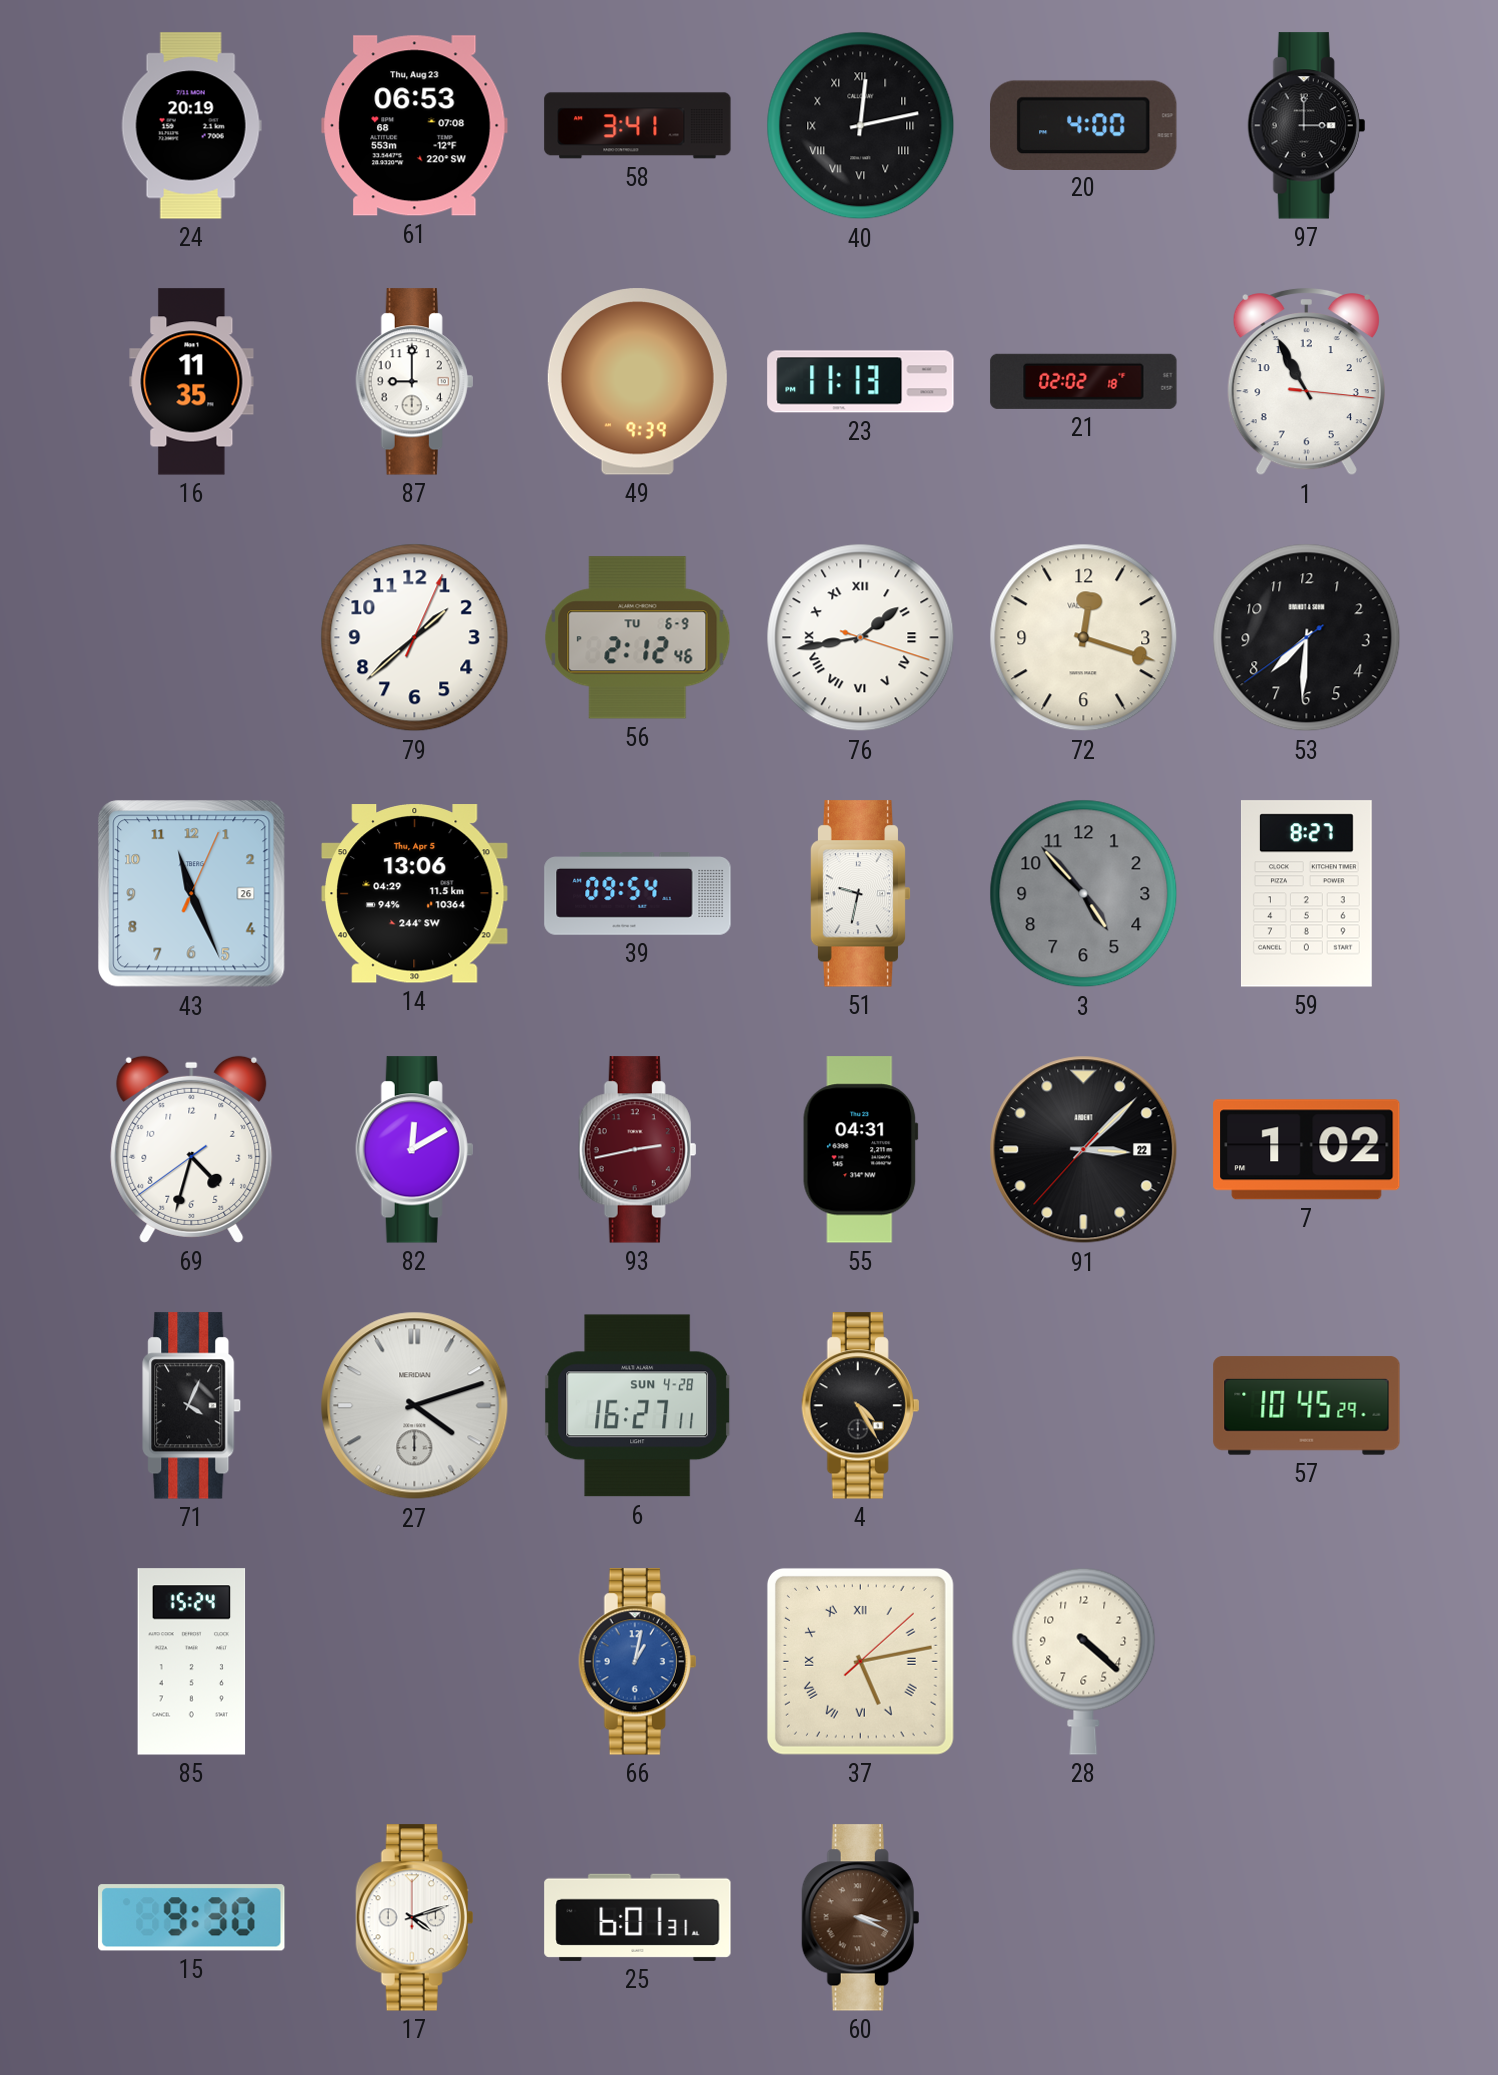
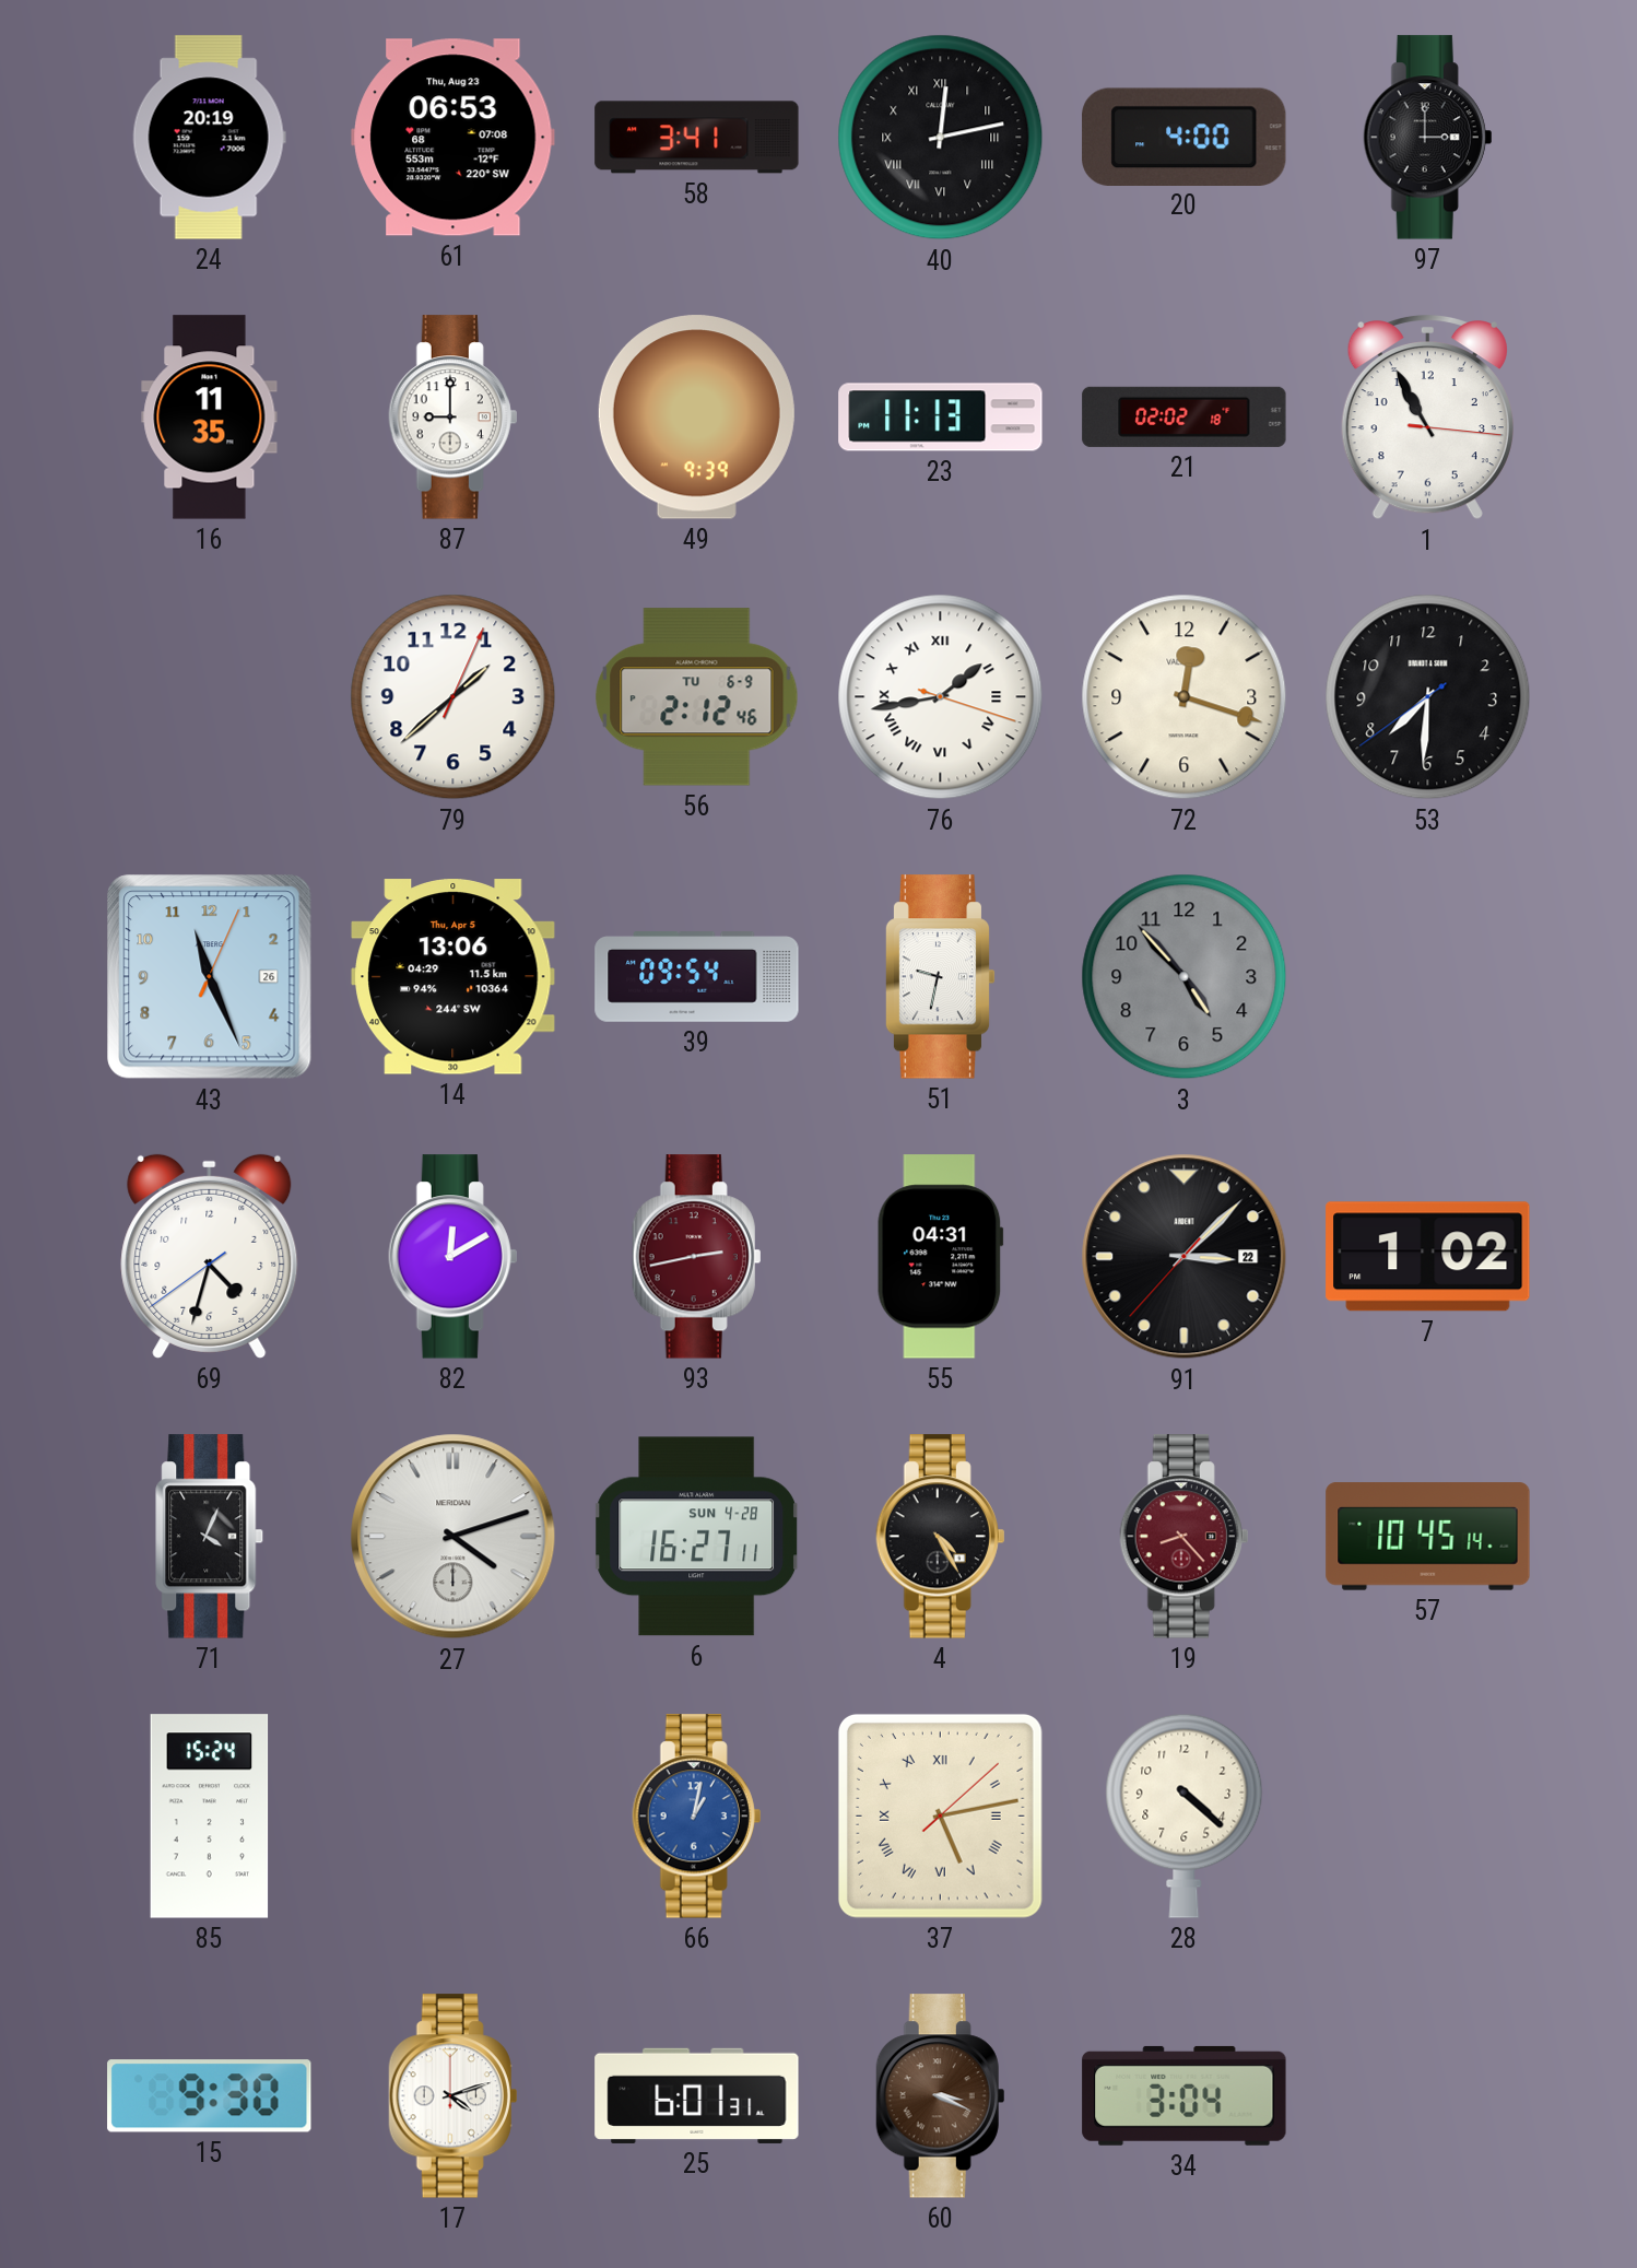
59: 8:27 -> none (1306, 894)
19: none -> 8:23 (1185, 1537)
57: 10:45:29 -> 10:45:14 (1428, 1537)
34: none -> 3:04 (1185, 2095)
